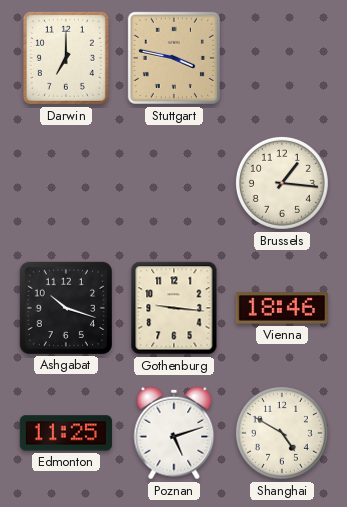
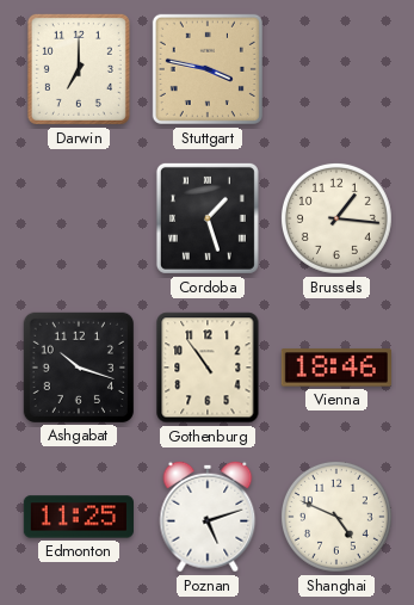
Cordoba: none -> 1:27 (208, 218)
Gothenburg: 9:16 -> 10:54 (208, 368)
Shanghai: 4:50 -> 4:49 (336, 517)
